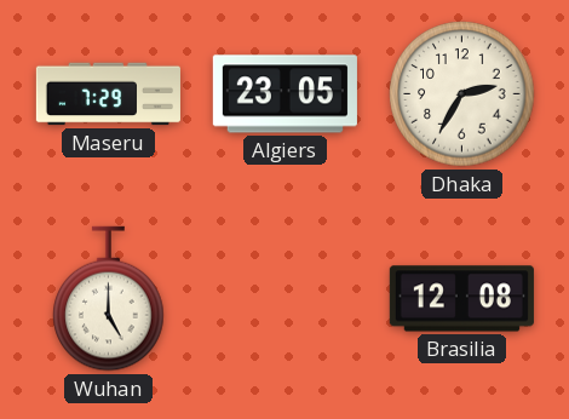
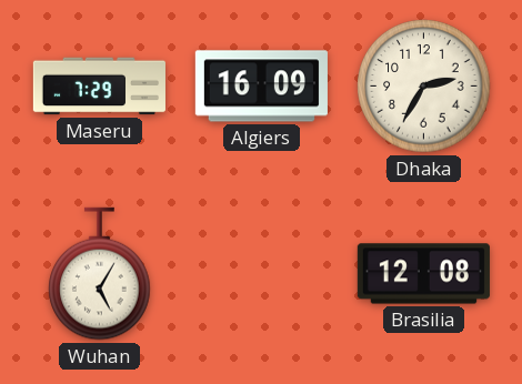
Algiers: 23:05 -> 16:09 (261, 87)
Wuhan: 5:00 -> 5:05 (100, 274)
